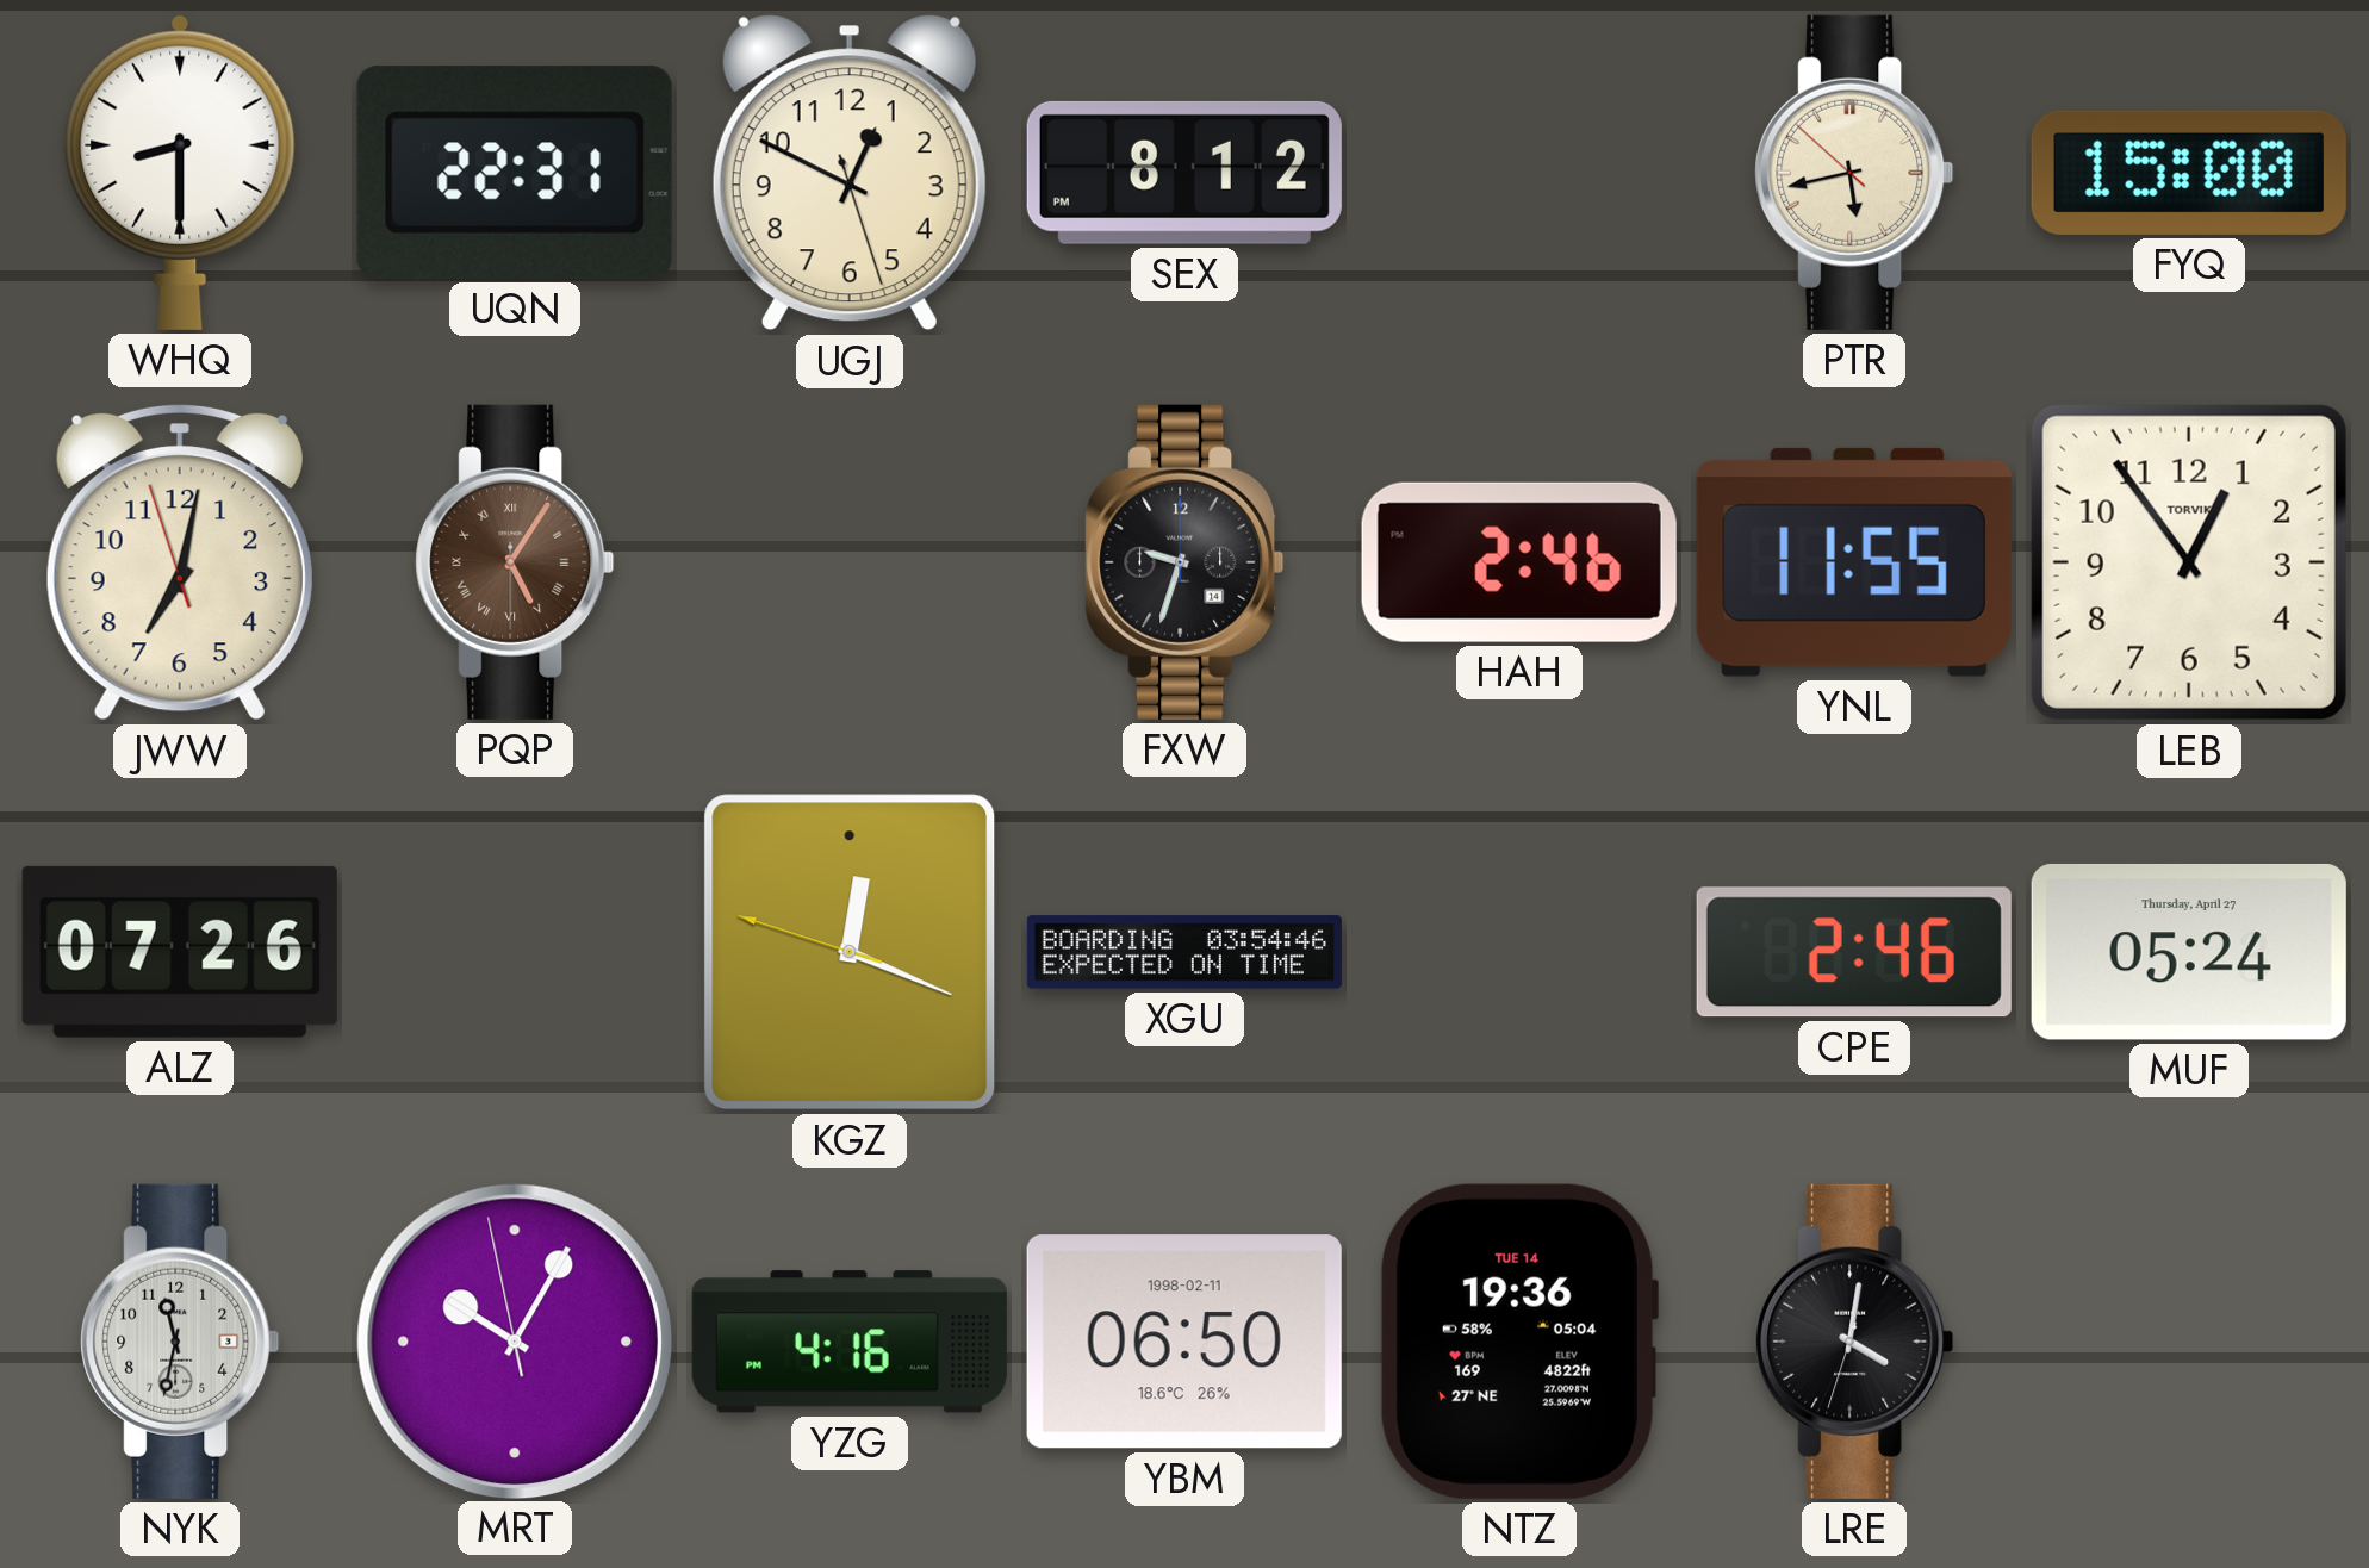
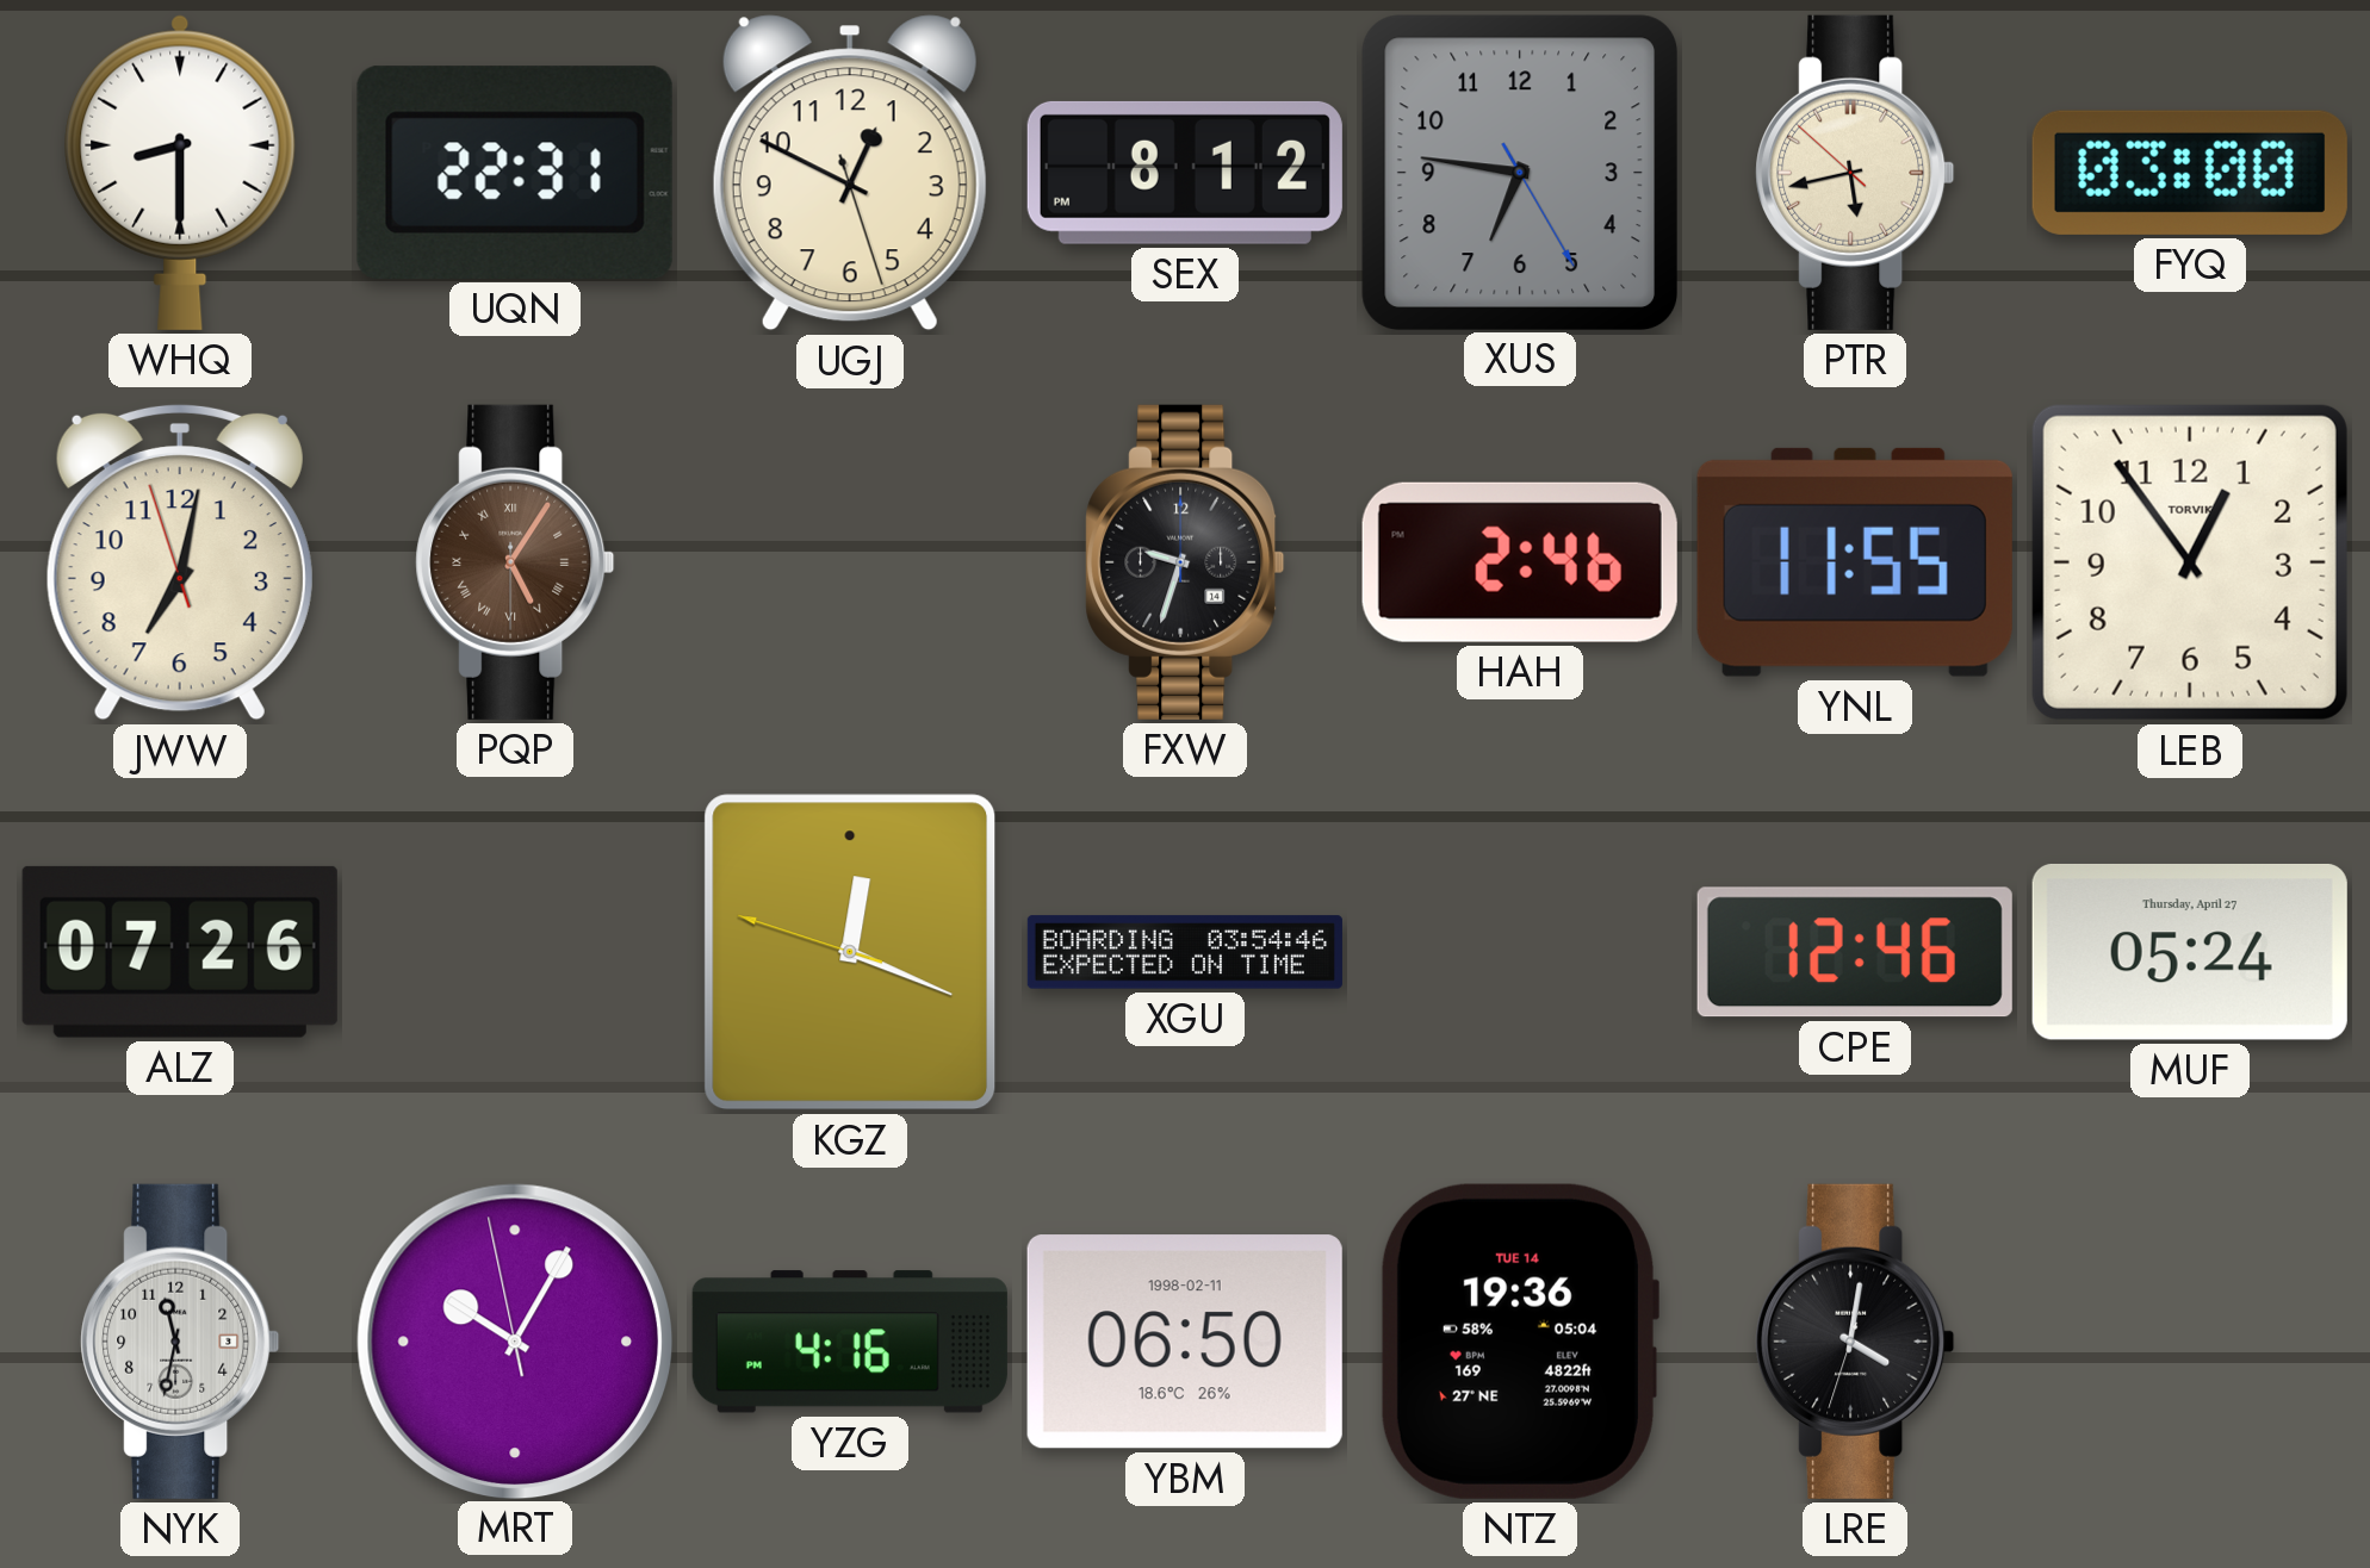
XUS: none -> 6:46 (1519, 172)
FYQ: 15:00 -> 03:00 (2190, 173)
CPE: 2:46 -> 12:46 (1855, 952)
